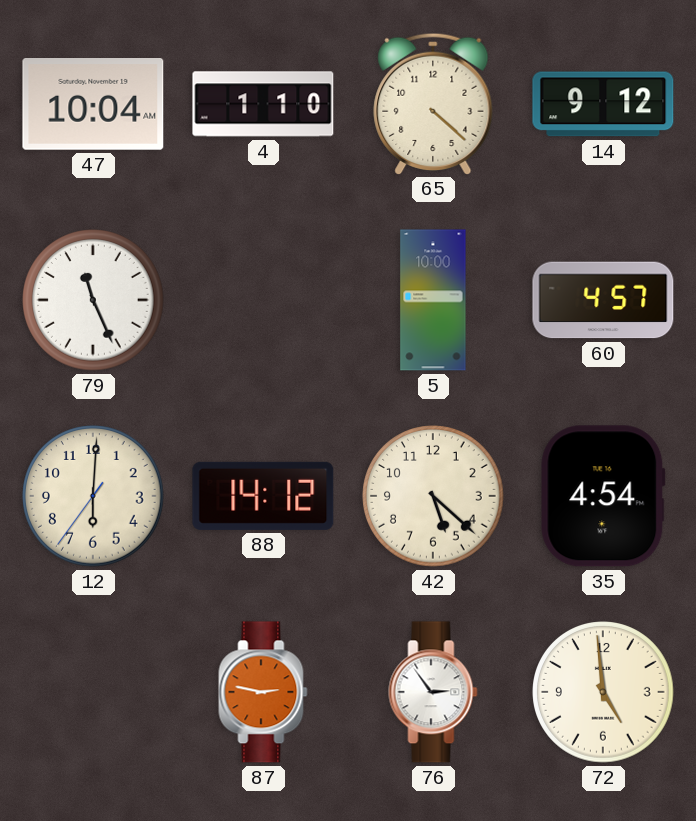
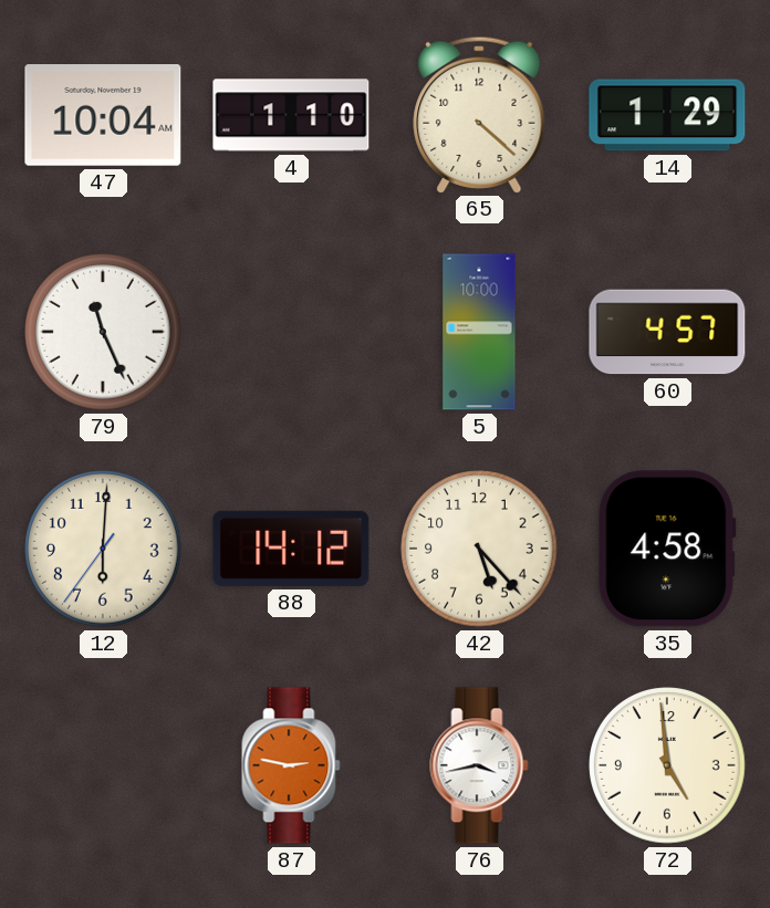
14: 9:12 -> 1:29 (667, 115)
42: 5:22 -> 5:23 (479, 549)
35: 4:54 -> 4:58 (667, 549)
76: 2:54 -> 3:43 (479, 765)
